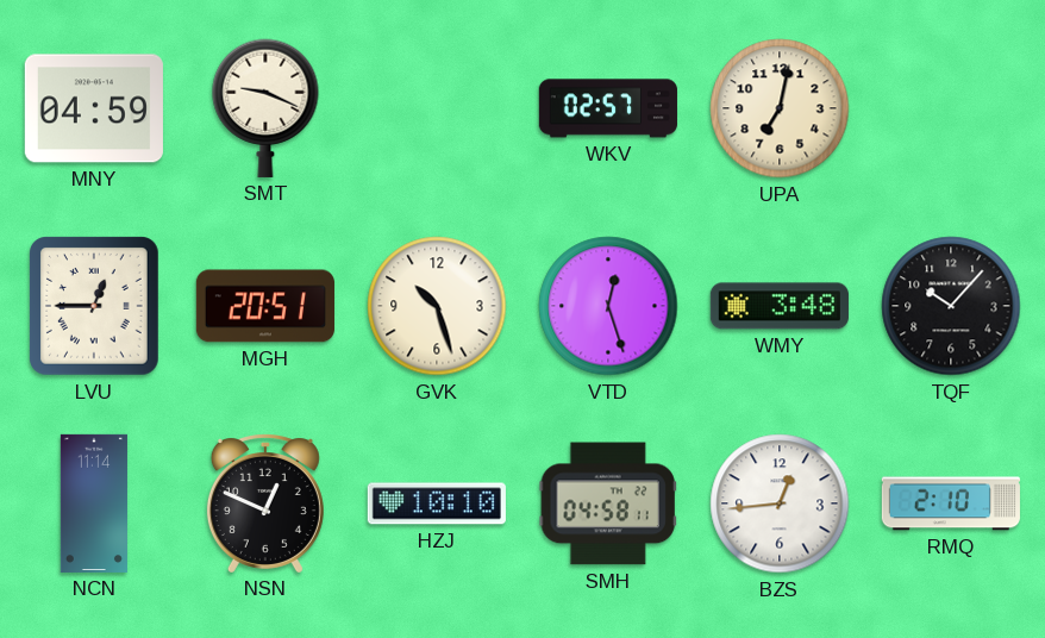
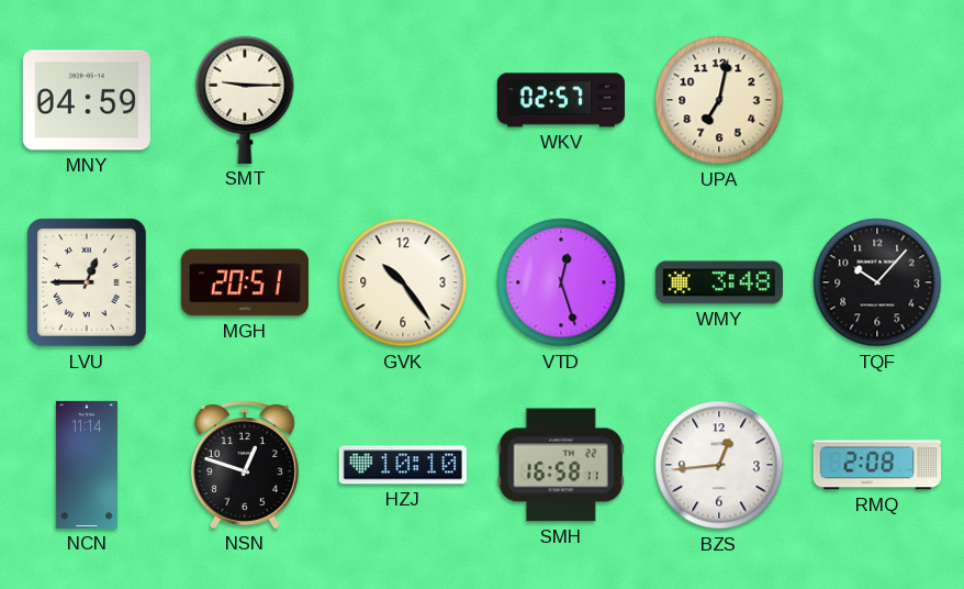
SMT: 9:19 -> 9:15 (245, 100)
GVK: 10:27 -> 10:24 (403, 282)
NSN: 12:49 -> 12:48 (245, 465)
SMH: 04:58 -> 16:58 (561, 465)
RMQ: 2:10 -> 2:08 (877, 465)
